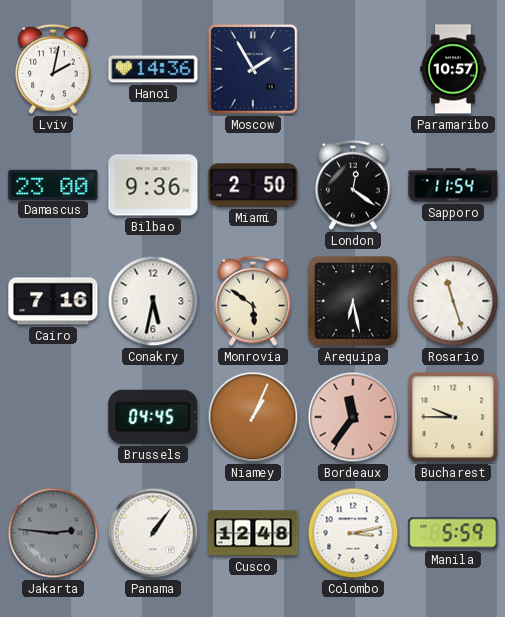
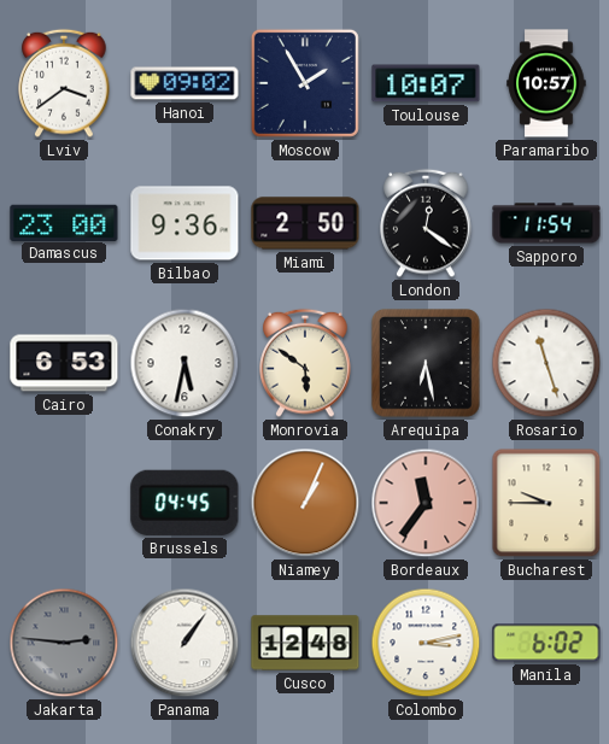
Lviv: 2:02 -> 3:39 (64, 83)
Hanoi: 14:36 -> 09:02 (185, 83)
Toulouse: none -> 10:07 (426, 83)
Cairo: 7:16 -> 6:53 (64, 363)
Manila: 5:59 -> 6:02 (546, 643)
